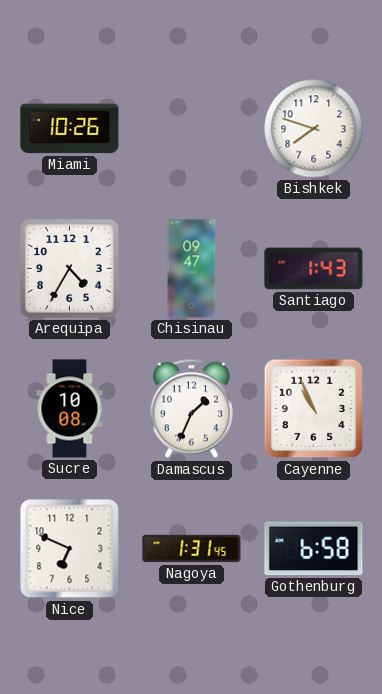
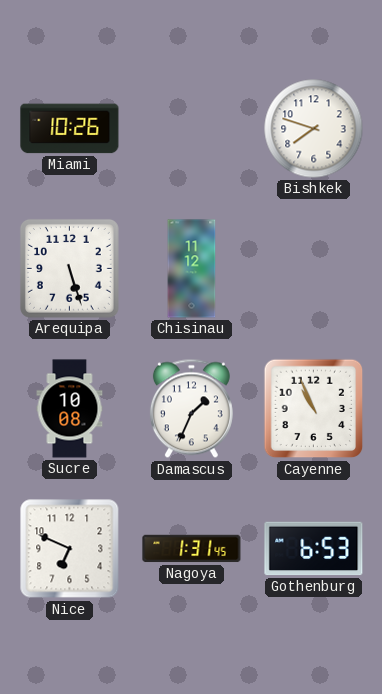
Arequipa: 4:35 -> 5:27 (69, 268)
Chisinau: 09:47 -> 11:12 (192, 269)
Santiago: 1:43 -> none (314, 269)
Gothenburg: 6:58 -> 6:53 (314, 549)
